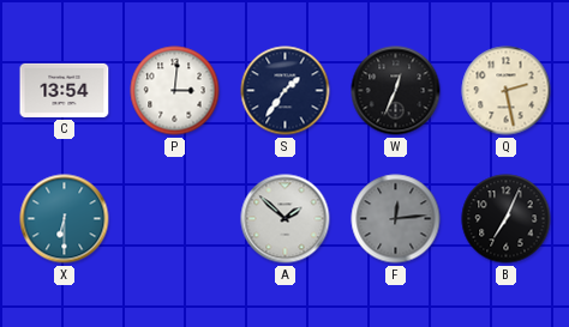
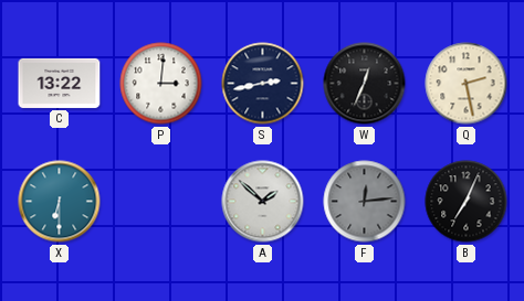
C: 13:54 -> 13:22 (60, 83)
S: 1:36 -> 2:43 (263, 84)
